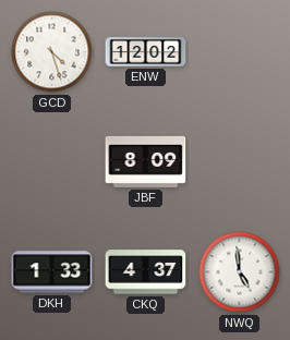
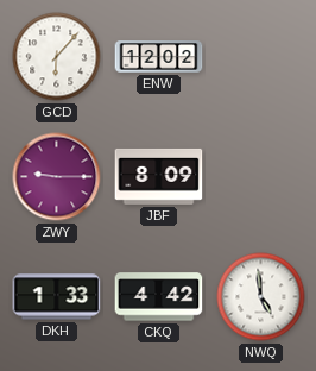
GCD: 4:27 -> 6:07 (57, 57)
ZWY: none -> 9:15 (57, 177)
CKQ: 4:37 -> 4:42 (159, 297)
